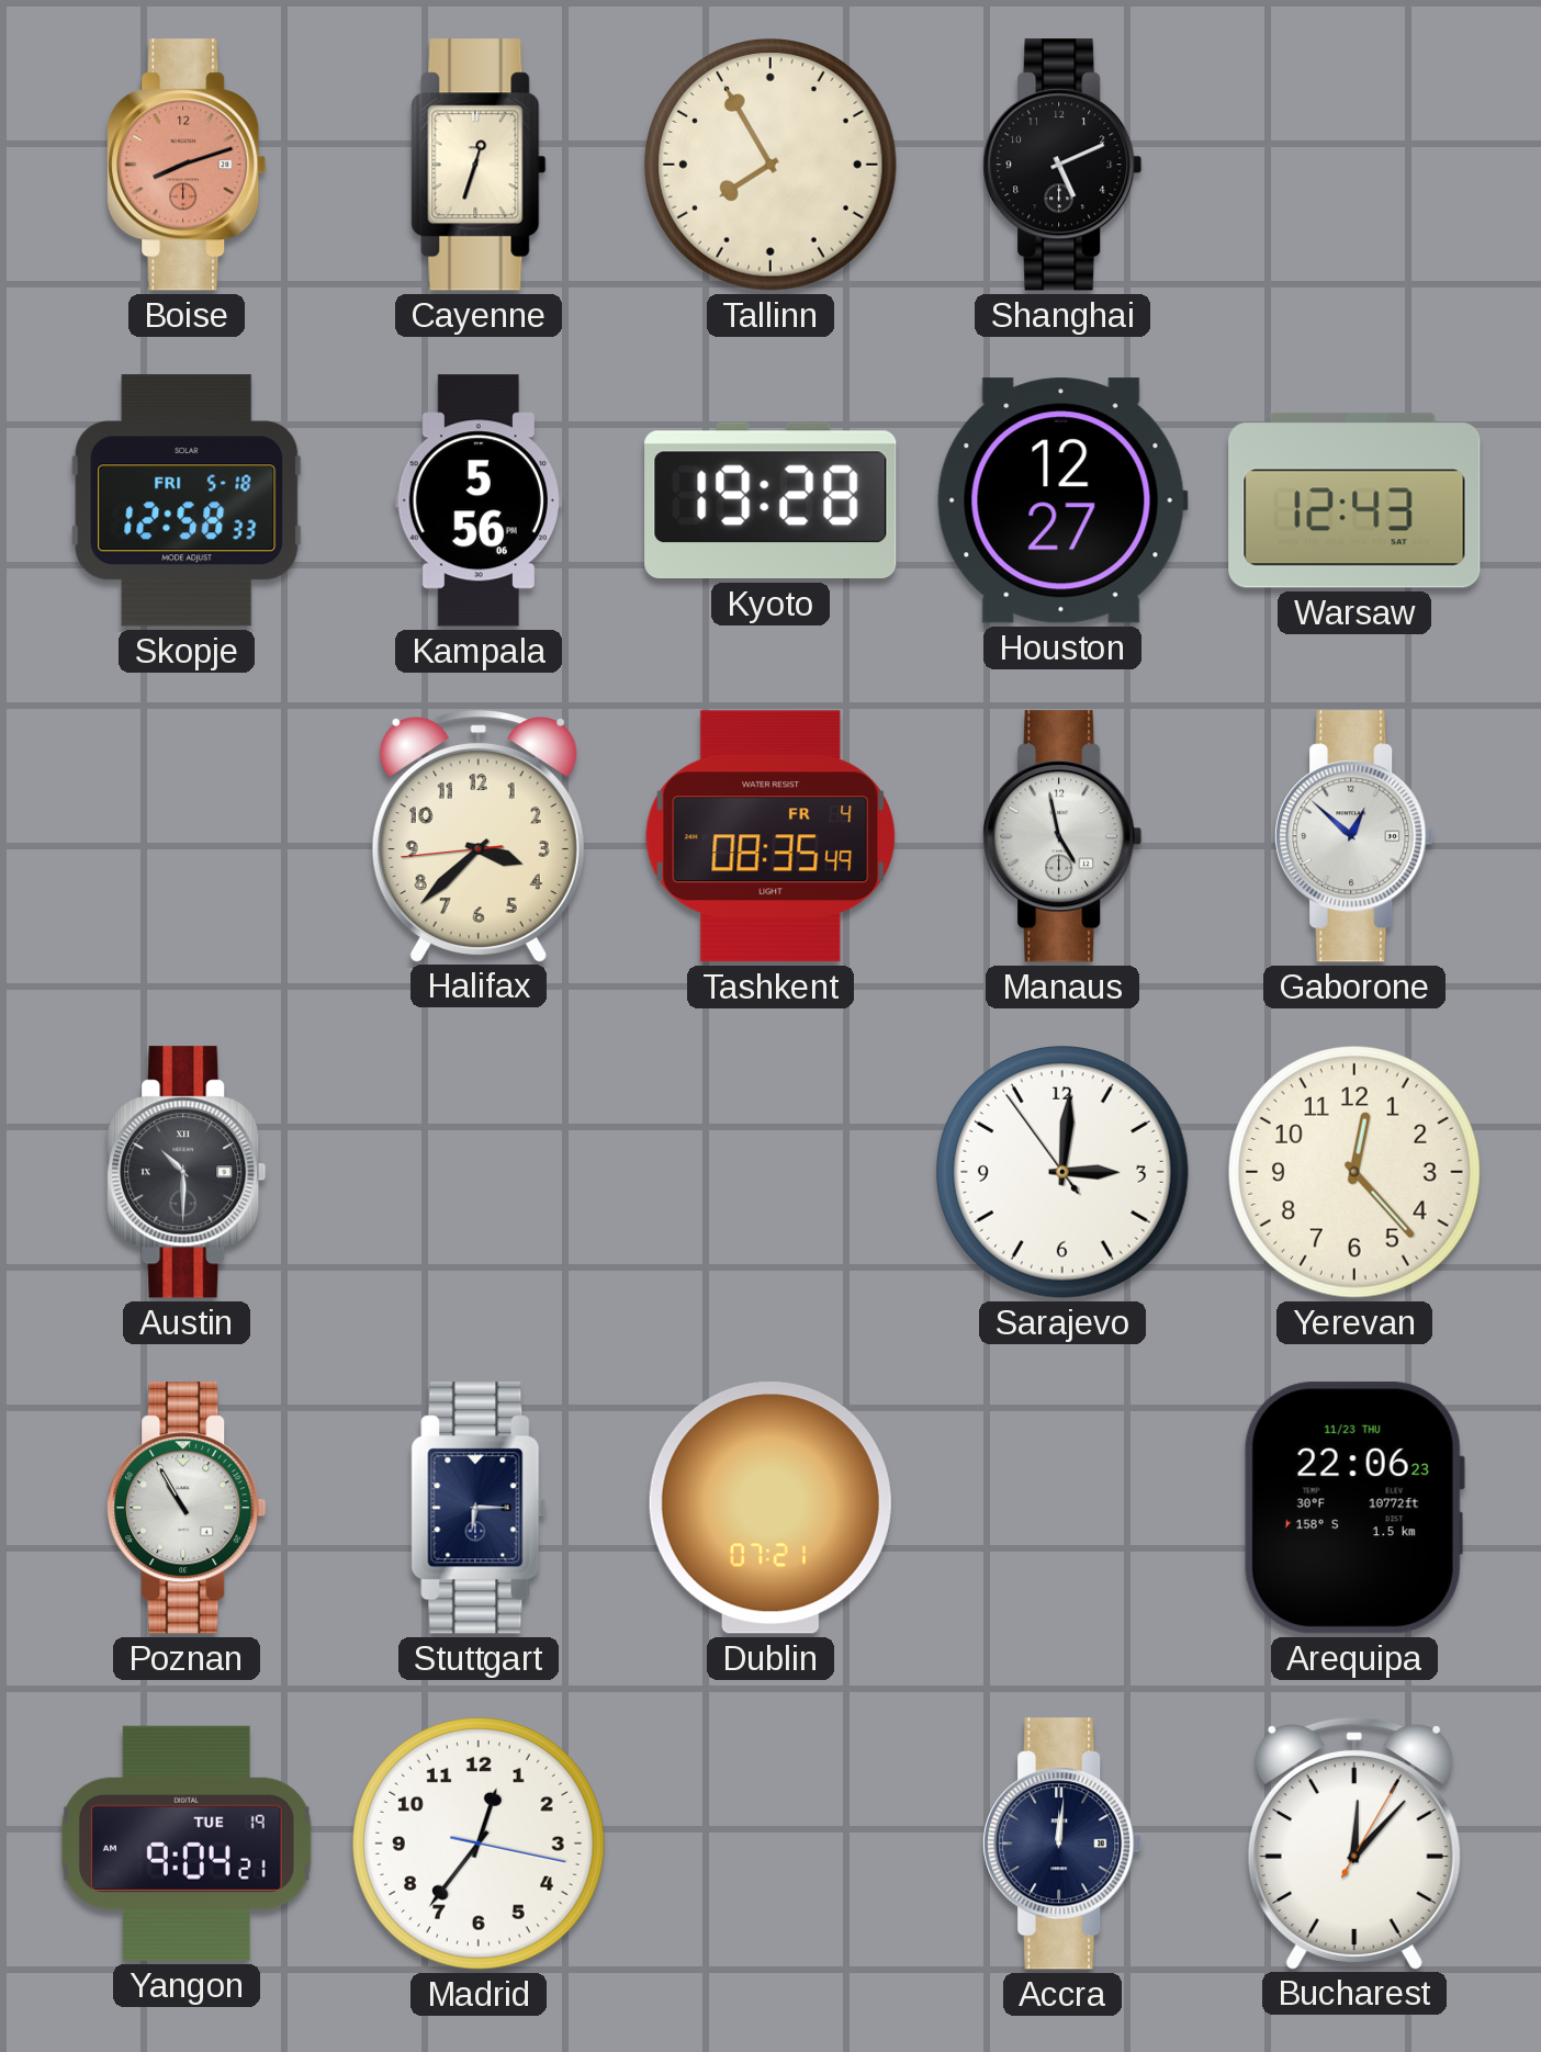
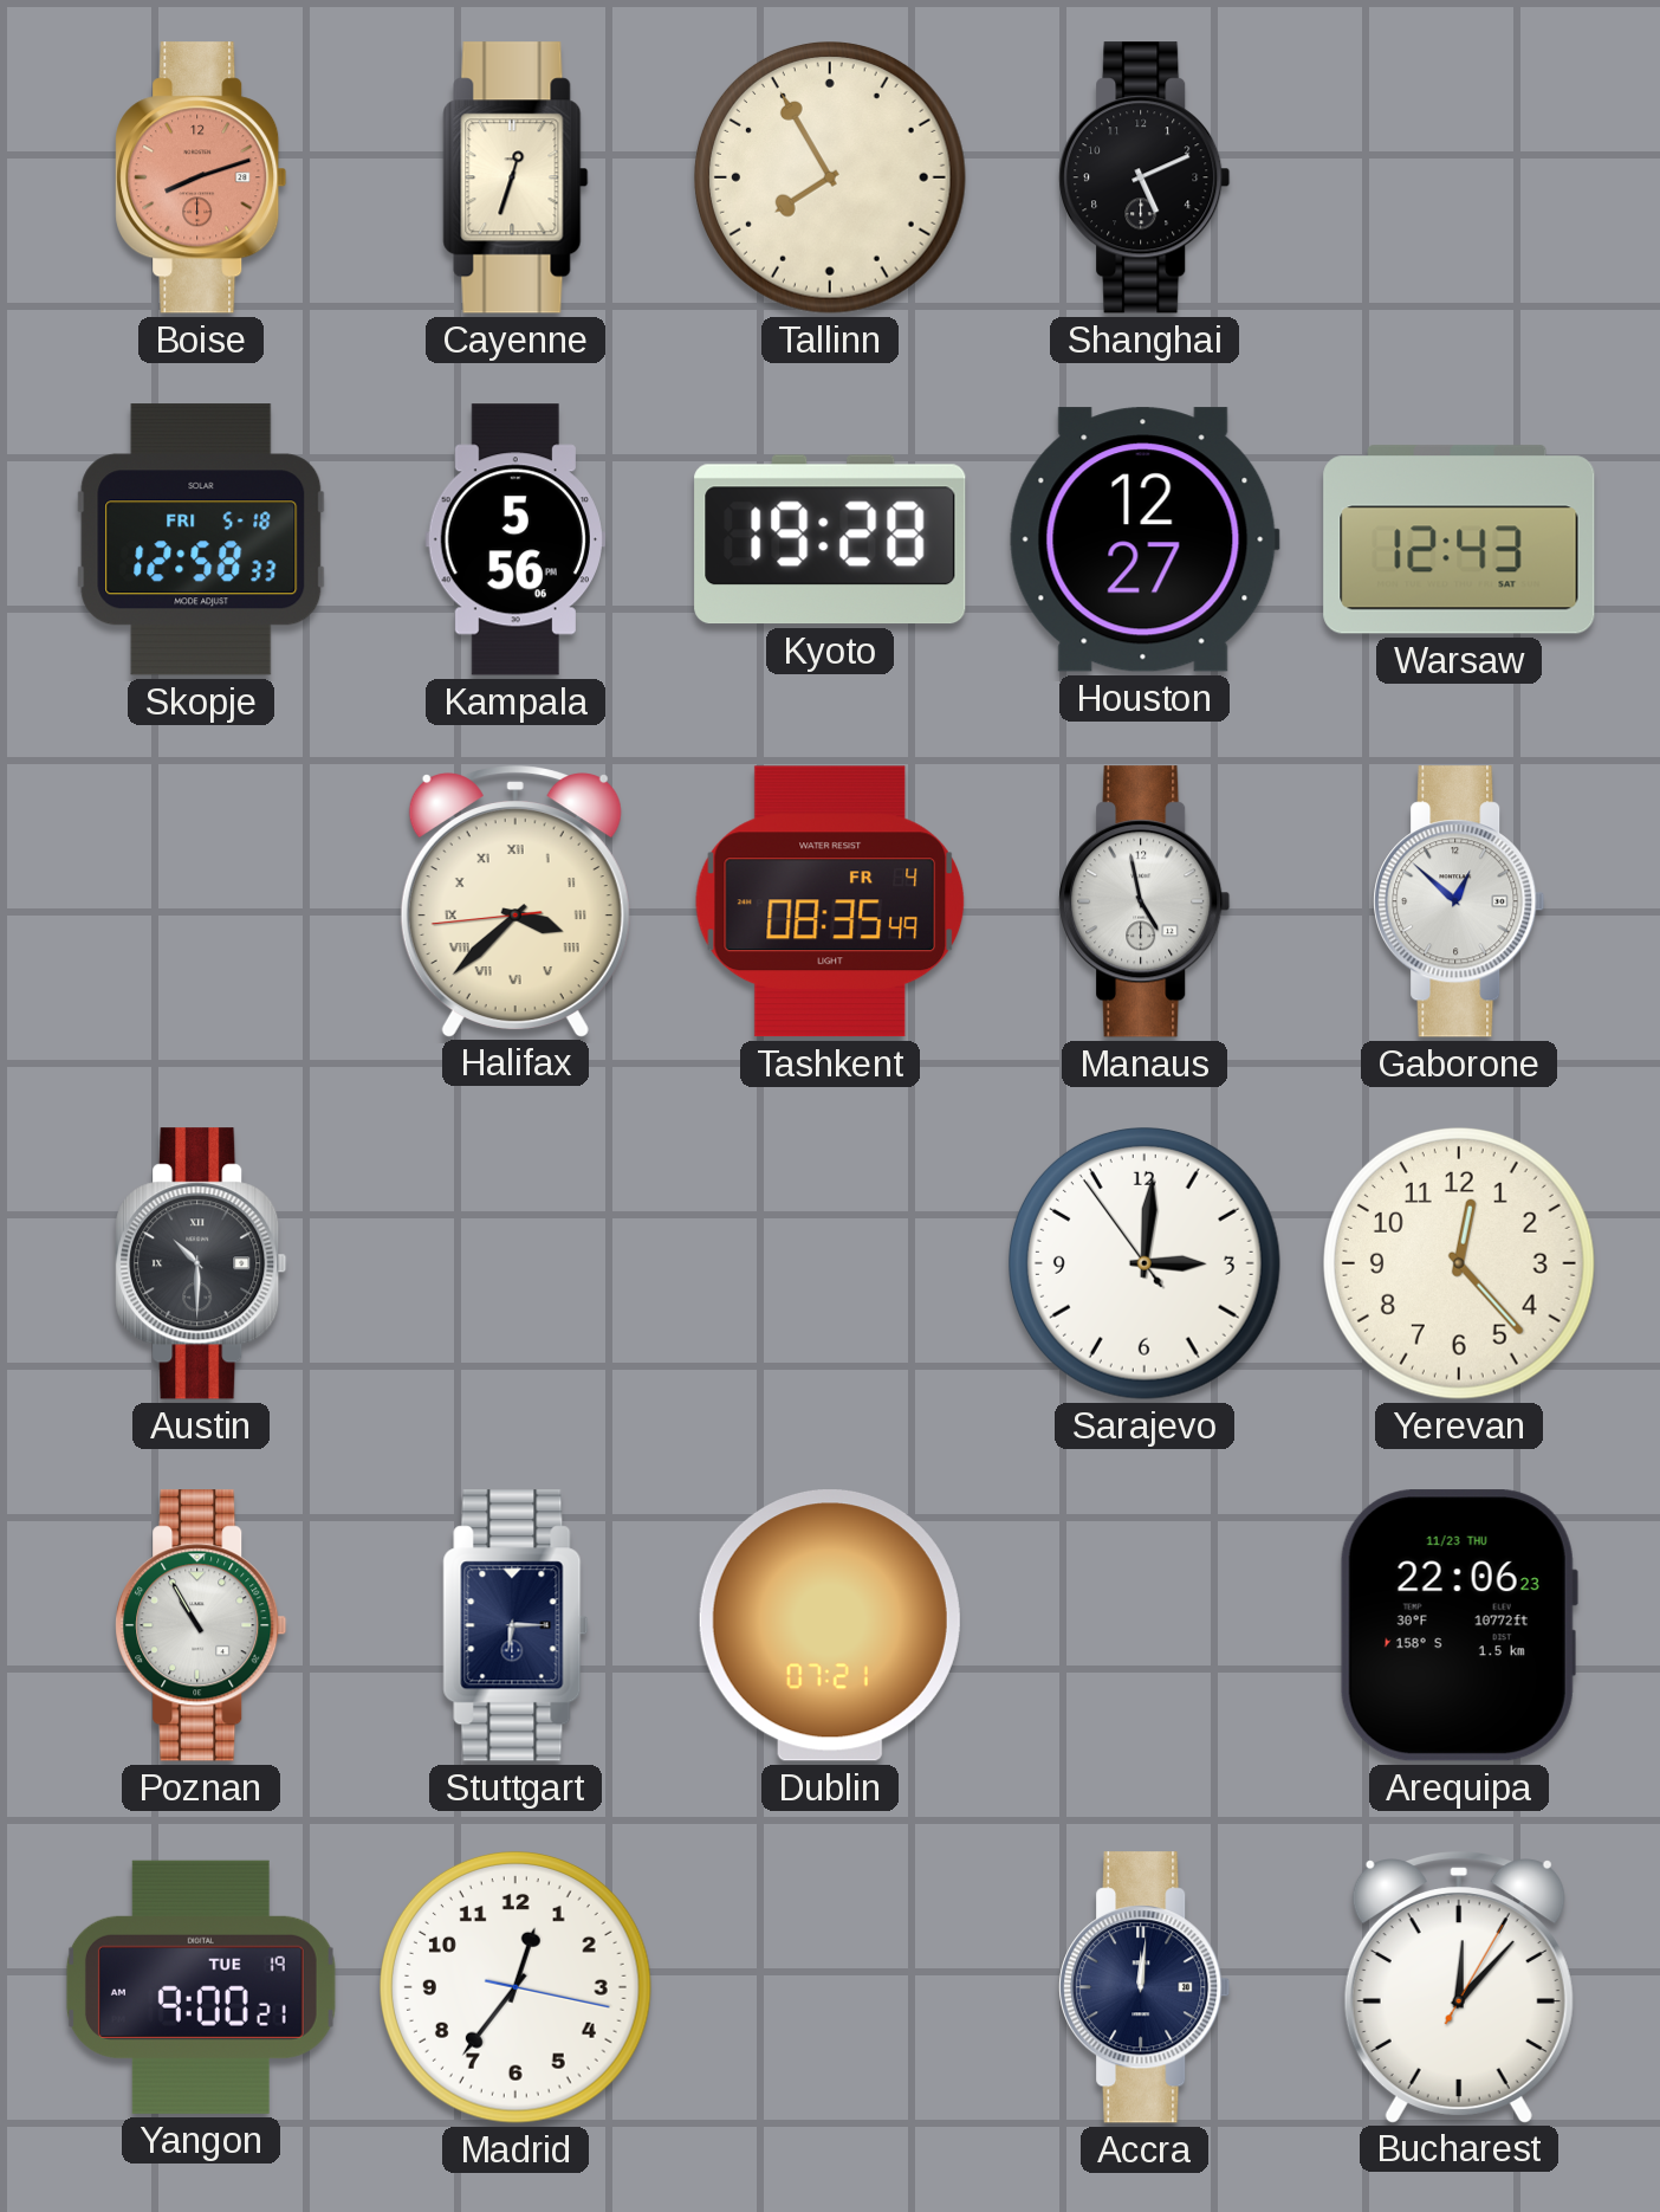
Halifax numerals: Arabic -> Roman (515, 901)
Yangon: 9:04 -> 9:00 (201, 1987)
